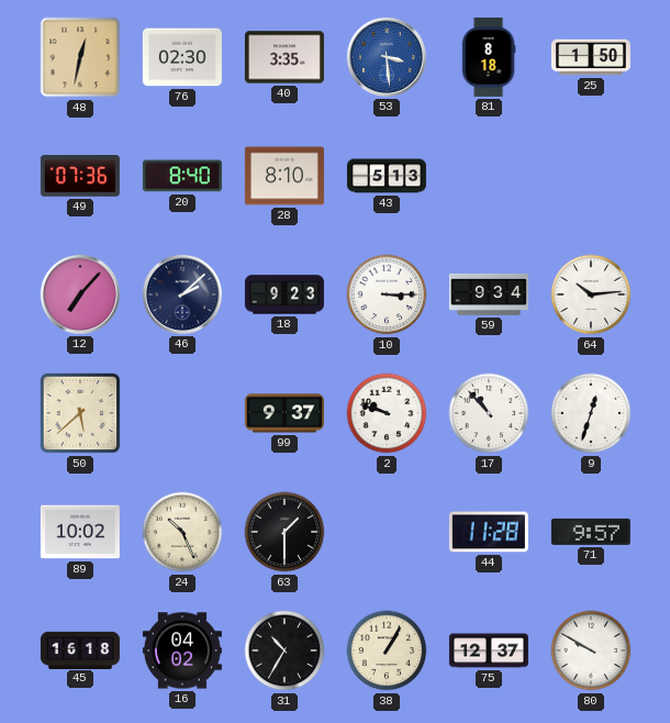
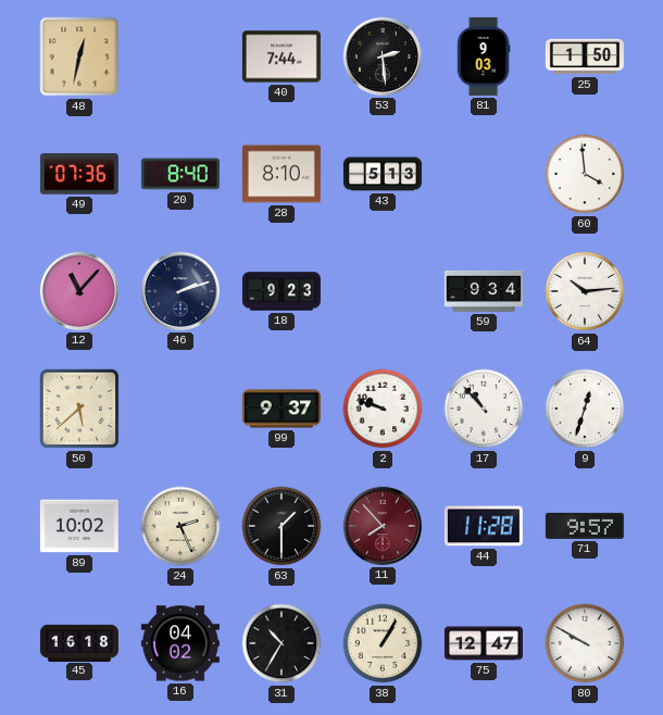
76: 02:30 -> none (182, 57)
40: 3:35 -> 7:44 (282, 57)
53: 3:29 -> 2:29 (383, 57)
53 dial: blue -> black (383, 57)
81: 8:18 -> 9:03 (484, 57)
60: none -> 3:59 (585, 174)
12: 7:07 -> 11:07 (79, 291)
46: 2:08 -> 2:12 (180, 291)
10: 3:15 -> none (387, 294)
24: 10:26 -> 2:26 (180, 526)
11: none -> 7:53 (383, 526)
75: 12:37 -> 12:47 (484, 643)
